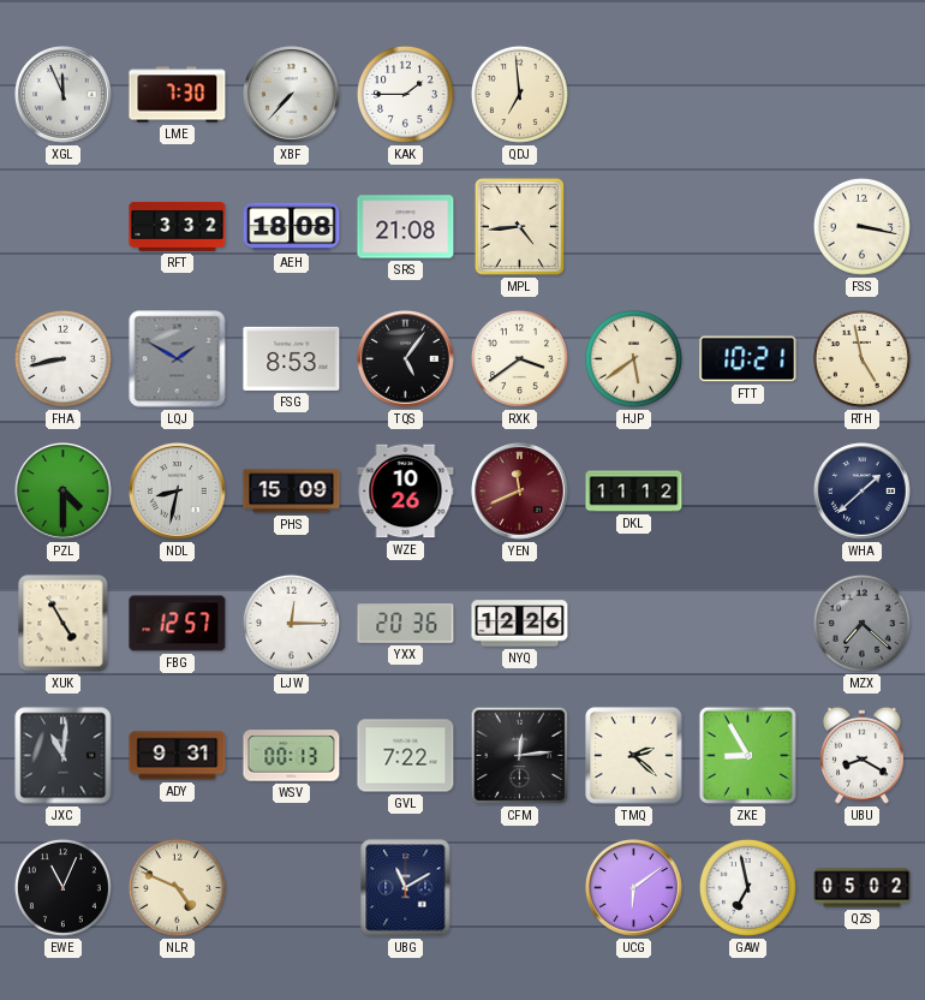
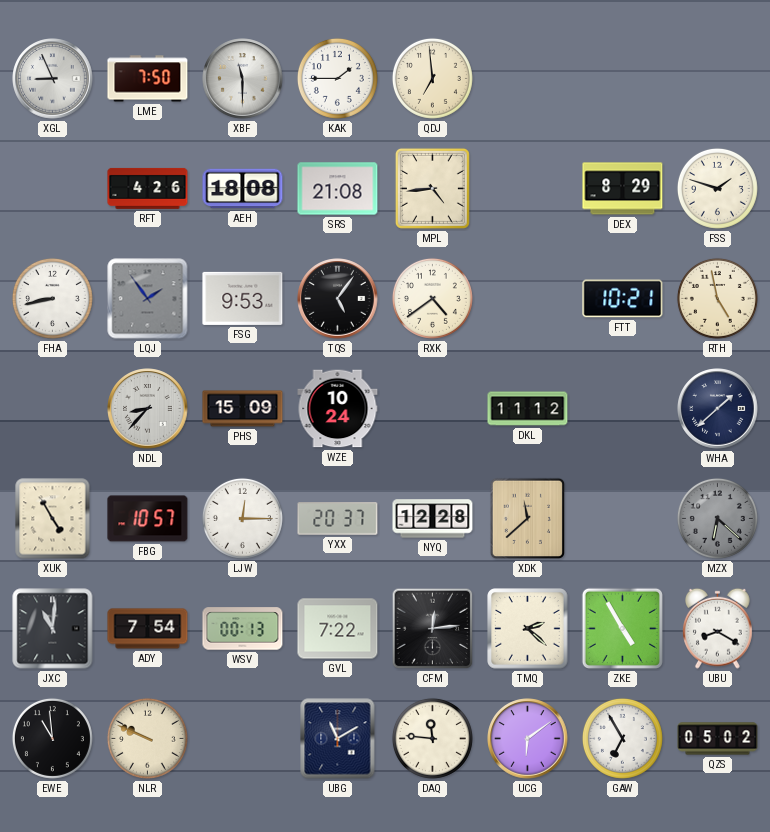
XGL: 11:56 -> 8:56 (53, 79)
LME: 7:30 -> 7:50 (148, 79)
XBF: 7:37 -> 11:30 (243, 79)
RFT: 3:32 -> 4:26 (148, 188)
DEX: none -> 8:29 (623, 189)
FSS: 3:17 -> 1:48 (717, 188)
LQJ: 1:50 -> 1:54 (148, 299)
FSG: 8:53 -> 9:53 (243, 298)
RXK: 3:39 -> 4:39 (432, 298)
HJP: 5:39 -> none (633, 358)
PZL: 4:30 -> none (64, 492)
NDL: 8:32 -> 8:37 (148, 409)
WZE: 10:26 -> 10:24 (338, 409)
YEN: 11:41 -> none (520, 492)
FBG: 12:57 -> 10:57 (148, 519)
YXX: 20:36 -> 20:37 (338, 519)
NYQ: 12:26 -> 12:28 (433, 519)
XDK: none -> 11:38 (528, 519)
MZX: 7:22 -> 6:22 (717, 518)
ADY: 9:31 -> 7:54 (148, 629)
ZKE: 8:55 -> 4:55 (622, 628)
EWE: 11:04 -> 10:59 (52, 738)
NLR: 4:49 -> 9:49 (147, 738)
DAQ: none -> 11:46 (432, 738)
GAW: 6:58 -> 6:55 (622, 738)
